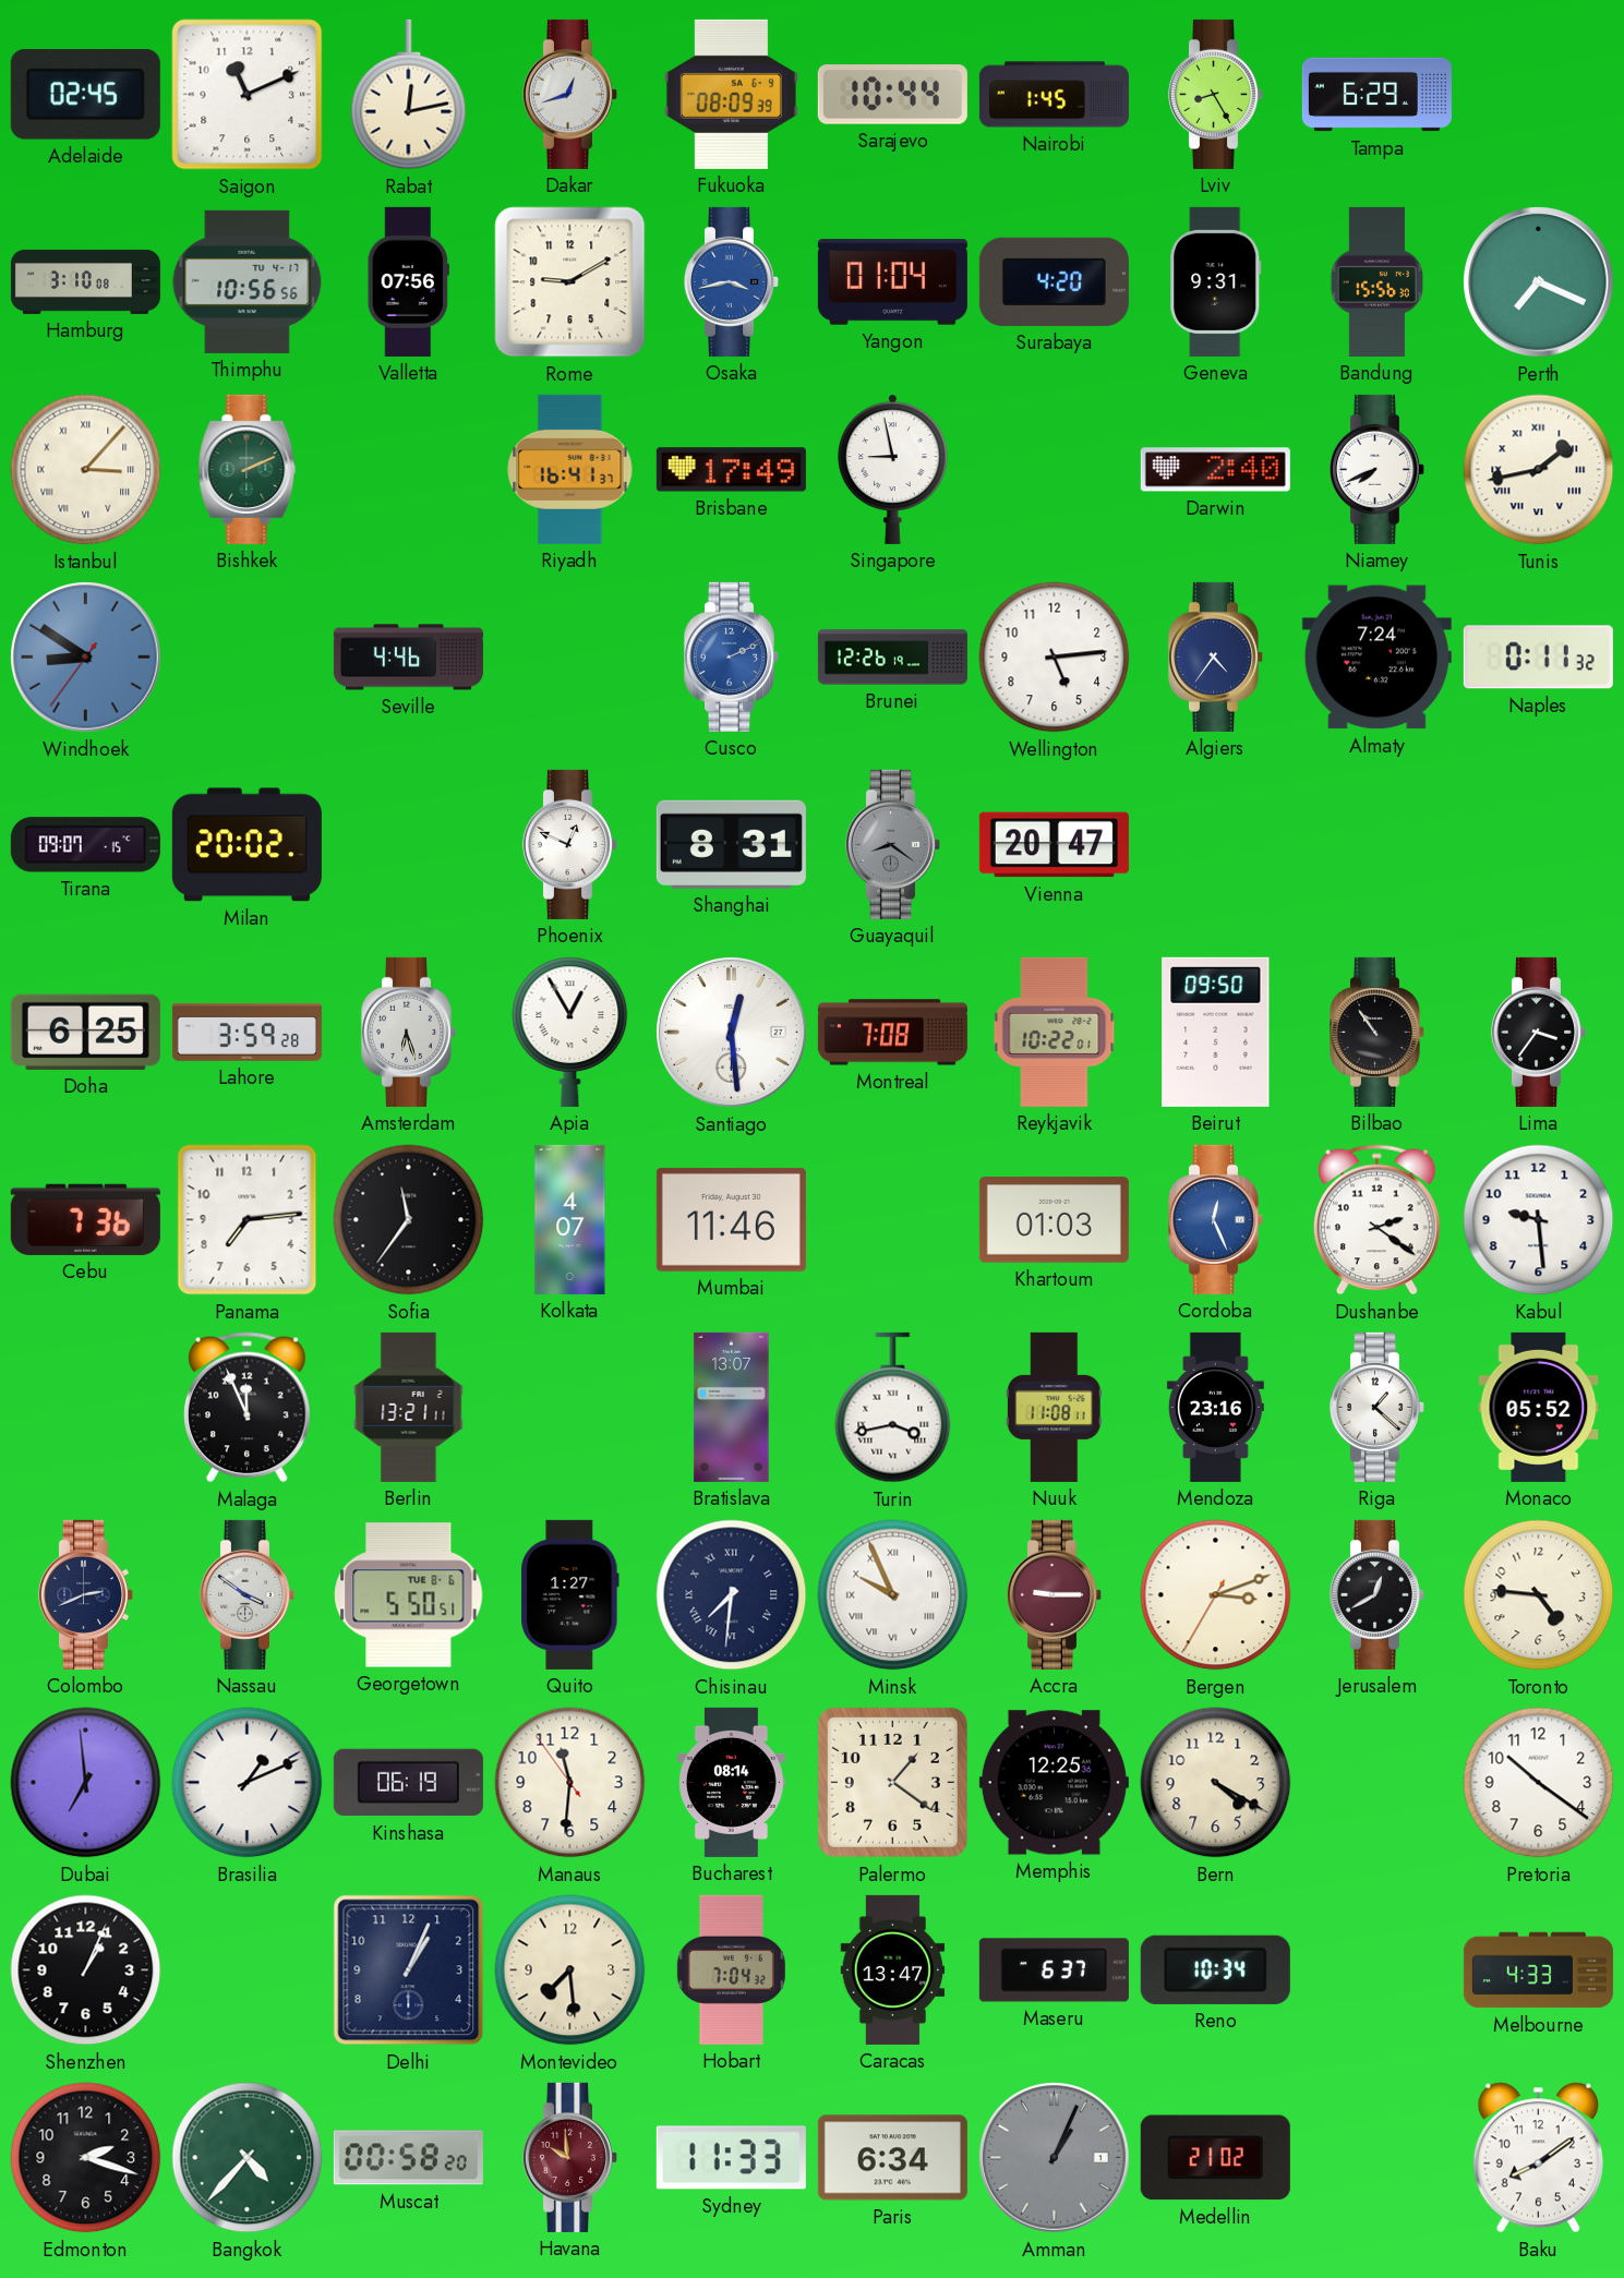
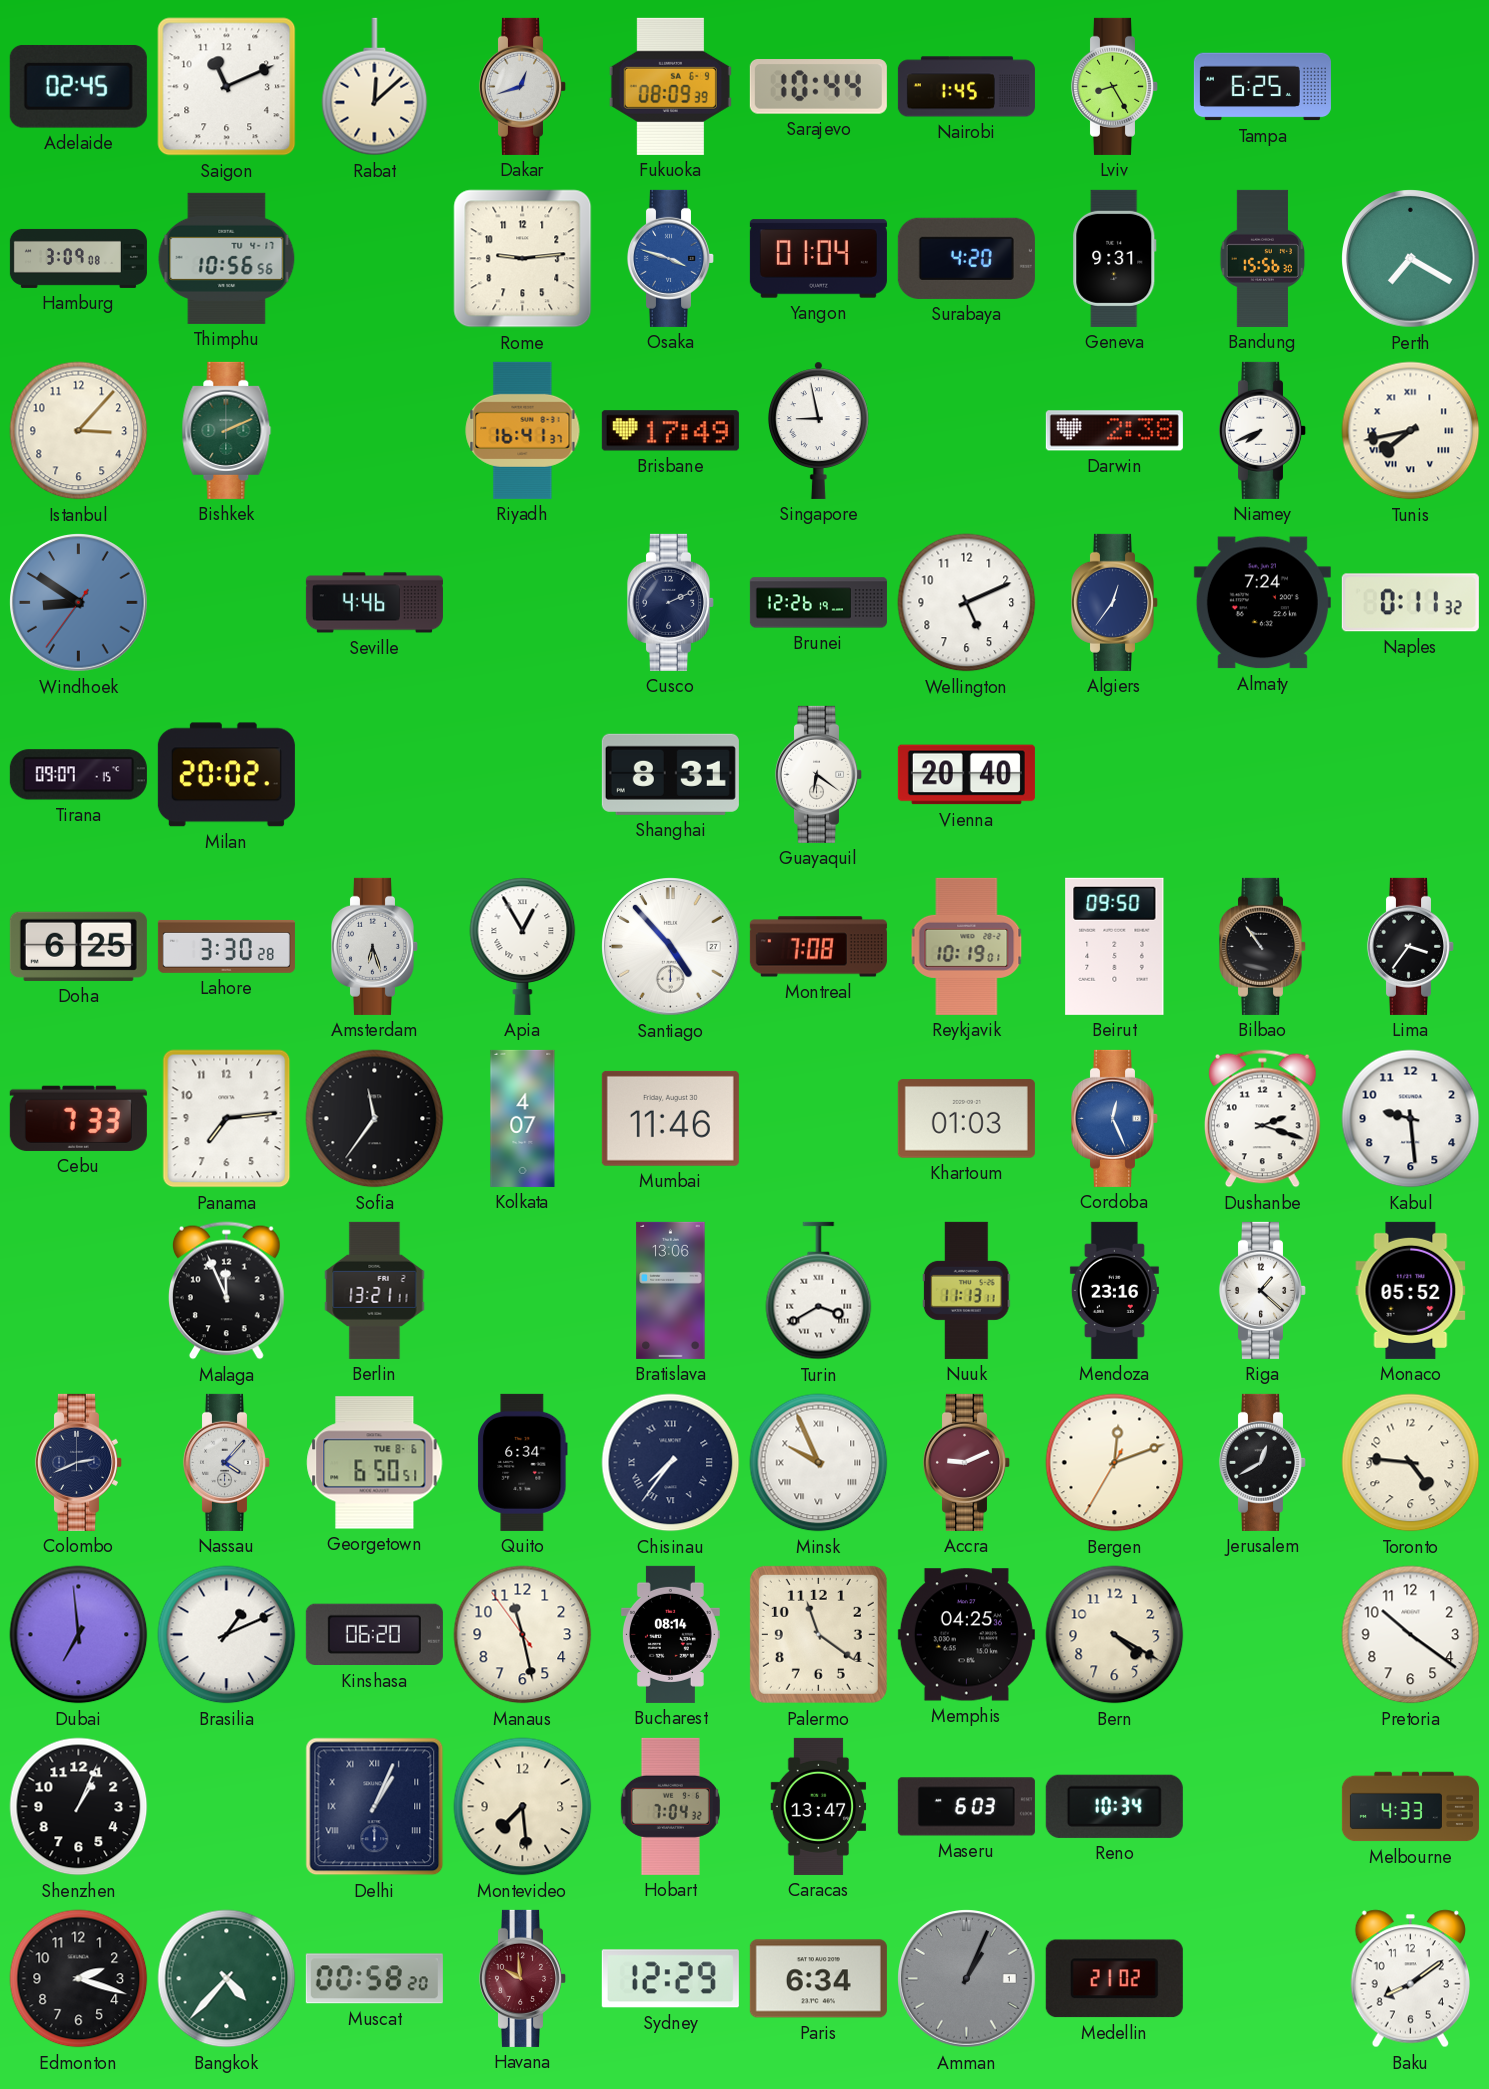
Rabat: 12:13 -> 12:08 (375, 87)
Tampa: 6:29 -> 6:25 (1262, 87)
Hamburg: 3:10 -> 3:09 (78, 258)
Valletta: 07:56 -> none (408, 281)
Rome: 9:10 -> 9:14 (523, 259)
Osaka: 3:43 -> 3:48 (670, 258)
Perth: 7:19 -> 7:20 (1411, 259)
Istanbul numerals: Roman -> Arabic (79, 431)
Darwin: 2:40 -> 2:38 (1114, 431)
Tunis: 1:43 -> 7:43 (1411, 431)
Cusco dial: blue -> navy (670, 602)
Wellington: 5:14 -> 5:11 (967, 603)
Algiers: 4:36 -> 12:36 (1114, 602)
Phoenix: 12:49 -> none (569, 844)
Guayaquil: 8:21 -> 6:21 (818, 774)
Guayaquil dial: grey -> white (818, 774)
Vienna: 20:47 -> 20:40 (966, 775)
Lahore: 3:59 -> 3:30 (226, 946)
Santiago: 12:29 -> 4:53 (671, 947)
Reykjavik: 10:22 -> 10:19 (967, 946)
Cebu: 7:36 -> 7:33 (78, 1118)
Dushanbe: 2:21 -> 2:18 (1262, 1119)
Bratislava: 13:07 -> 13:06 (671, 1290)
Turin: 3:43 -> 3:40 (819, 1291)
Nuuk: 11:08 -> 11:13 (966, 1290)
Nassau: 3:51 -> 4:07 (226, 1462)
Georgetown: 5:50 -> 6:50 (375, 1463)
Quito: 1:27 -> 6:34 (523, 1462)
Chisinau: 7:31 -> 7:36 (671, 1463)
Accra: 9:15 -> 9:11 (966, 1462)
Bergen: 3:11 -> 12:11 (1115, 1463)
Kinshasa: 06:19 -> 06:20 (374, 1635)
Manaus: 11:30 -> 11:27 (523, 1635)
Palermo: 1:21 -> 11:21 (818, 1634)
Memphis: 12:25 -> 04:25 (966, 1635)
Delhi numerals: Arabic -> Roman (375, 1807)
Maseru: 6:37 -> 6:03 (966, 1807)
Sydney: 11:33 -> 12:29 (670, 1979)
